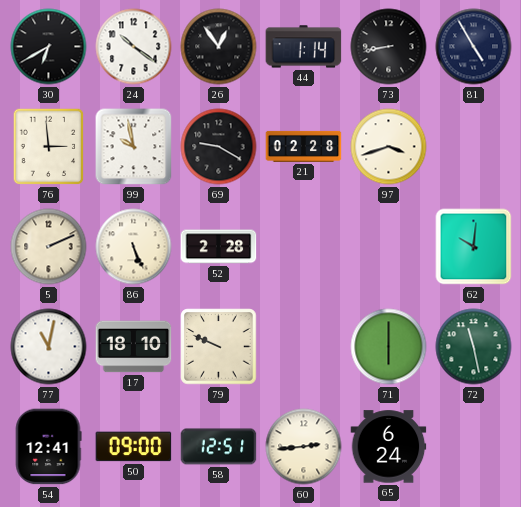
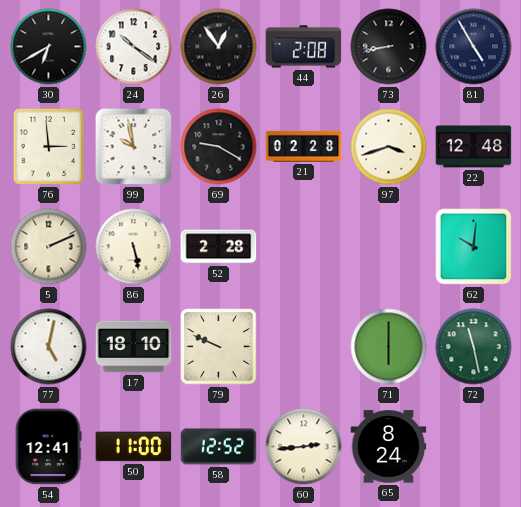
44: 1:14 -> 2:08 (304, 47)
22: none -> 12:48 (474, 147)
86: 5:26 -> 5:28 (134, 247)
77: 11:02 -> 5:02 (49, 347)
50: 09:00 -> 11:00 (134, 447)
58: 12:51 -> 12:52 (219, 447)
65: 6:24 -> 8:24 (389, 447)
